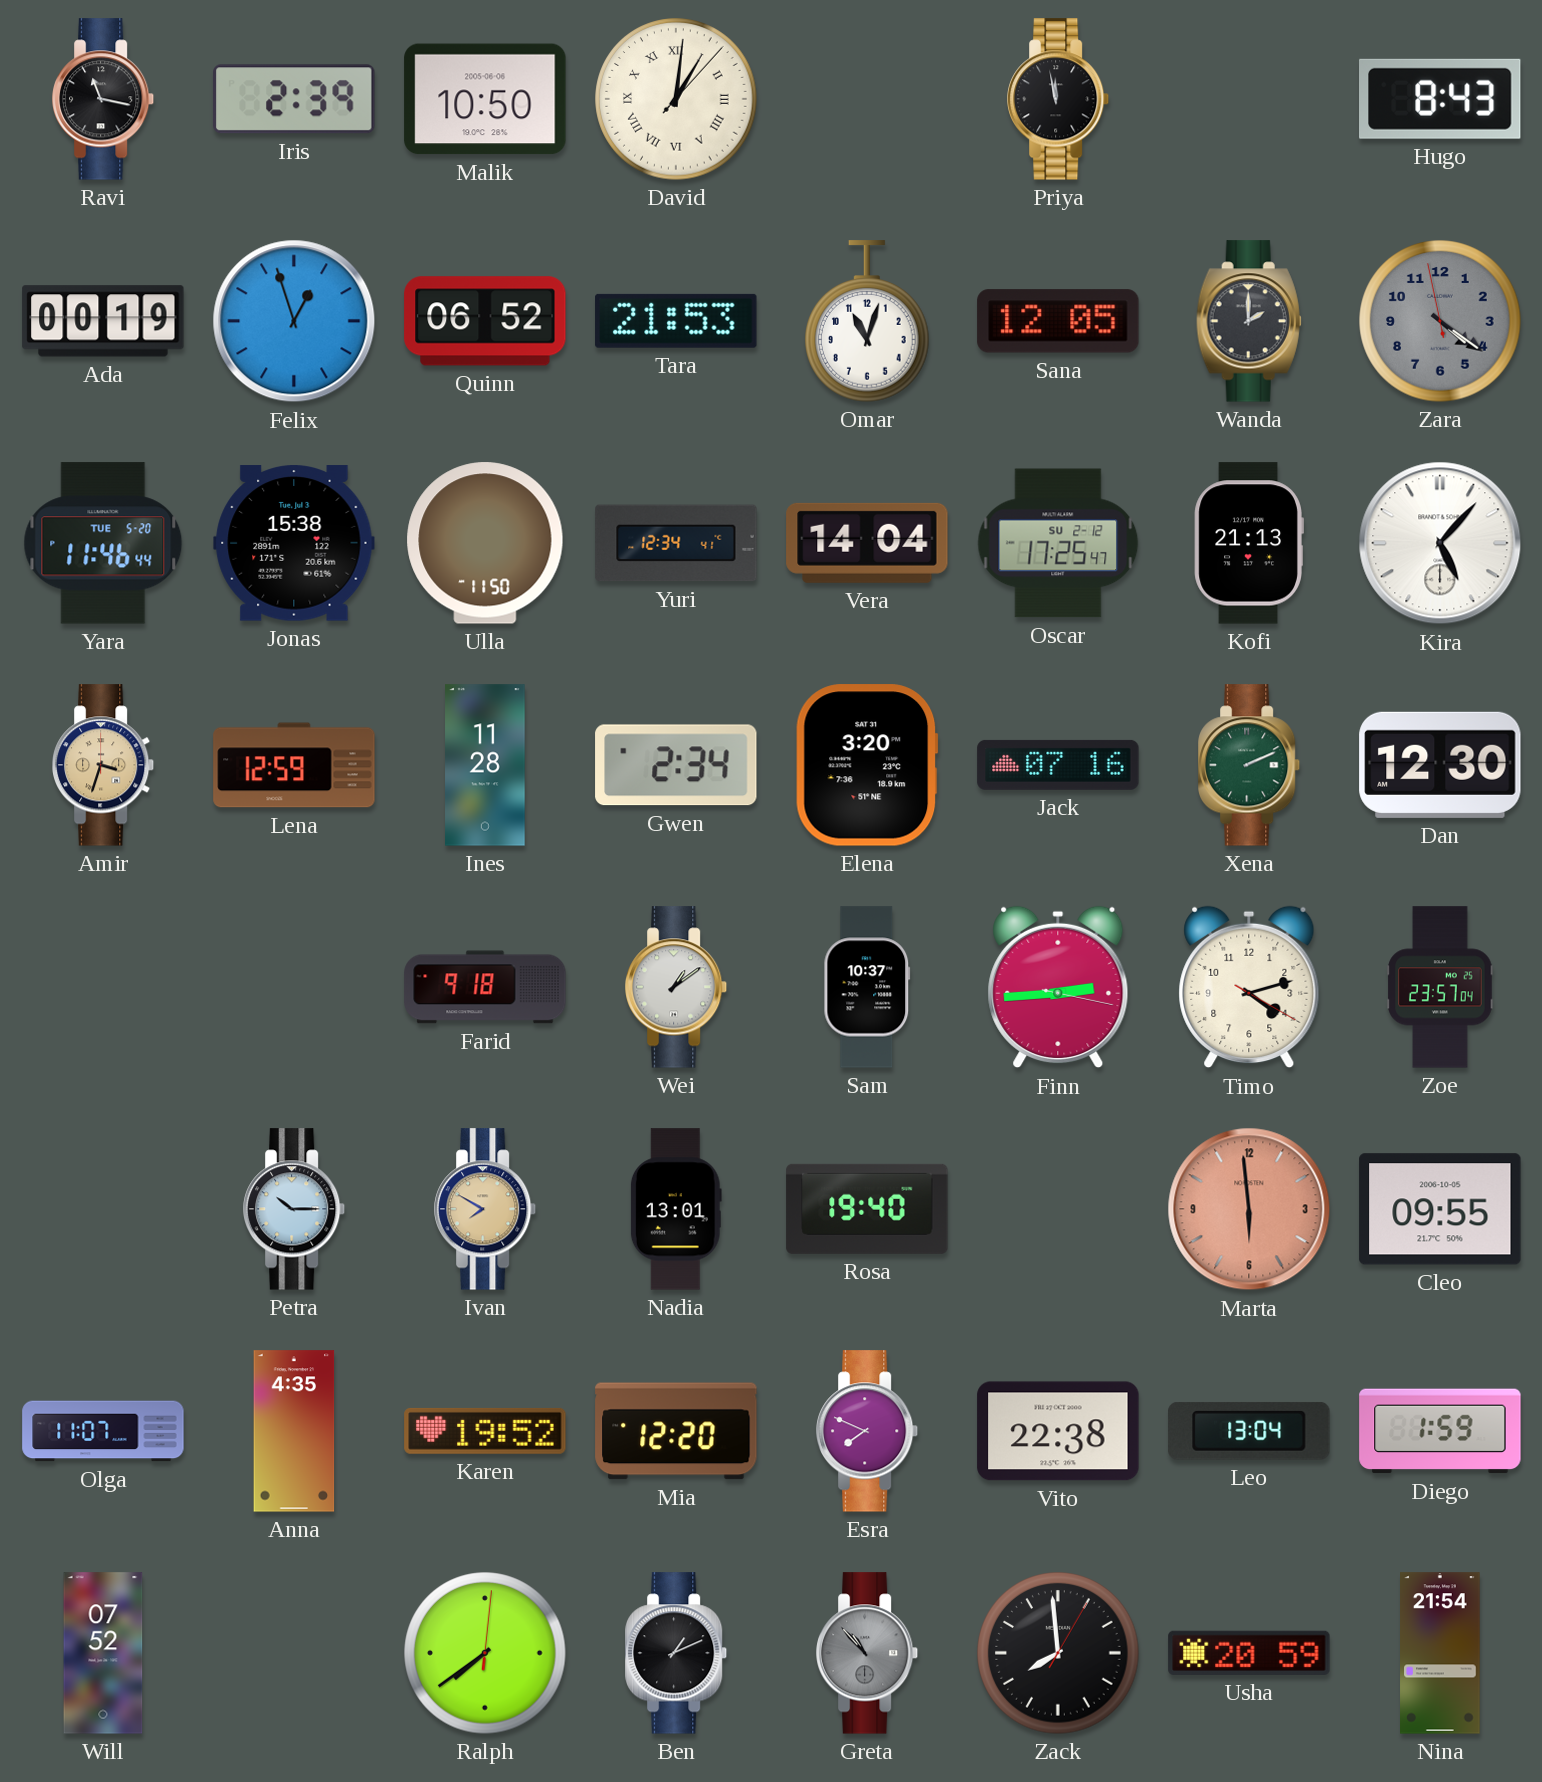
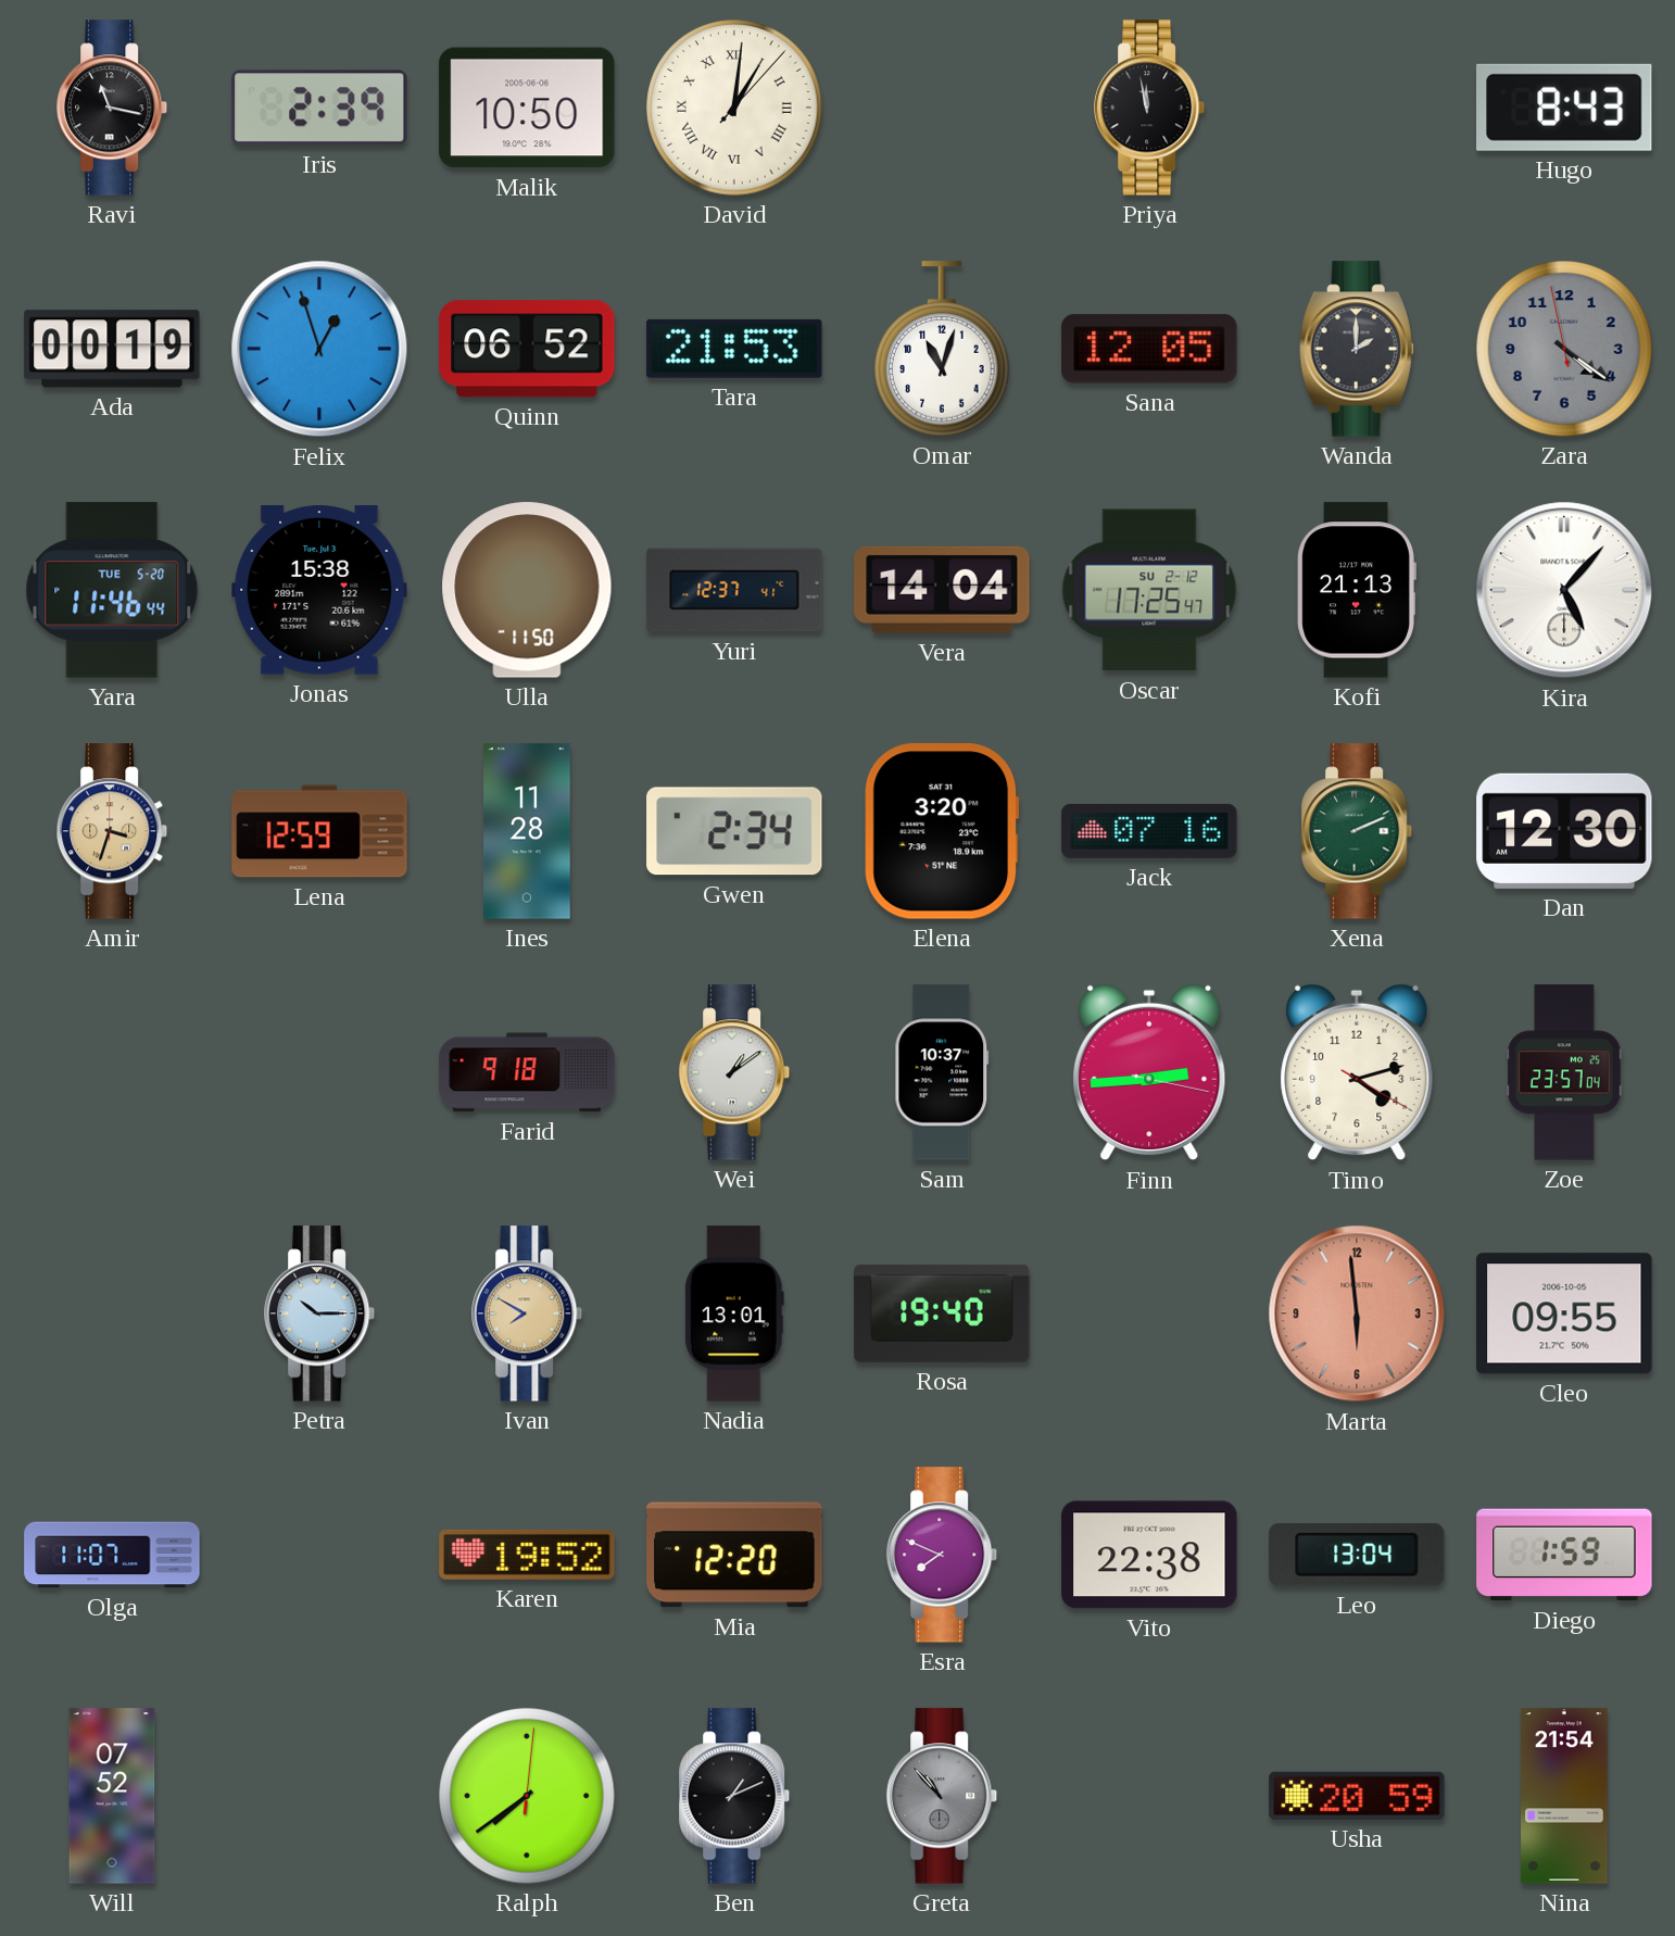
Yuri: 12:34 -> 12:37 (734, 590)
Anna: 4:35 -> none (294, 1431)
Zack: 7:59 -> none (1058, 1653)
